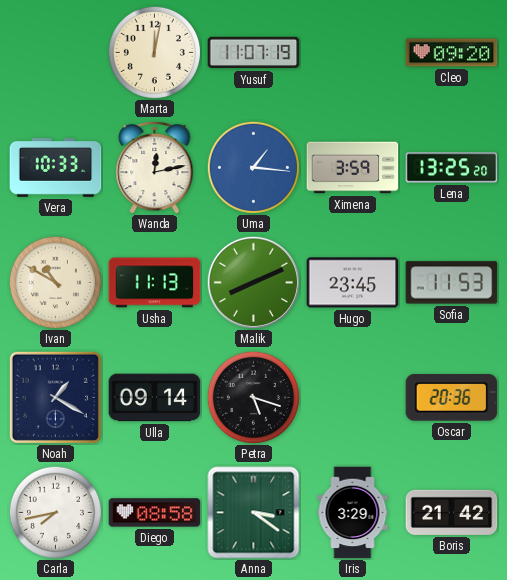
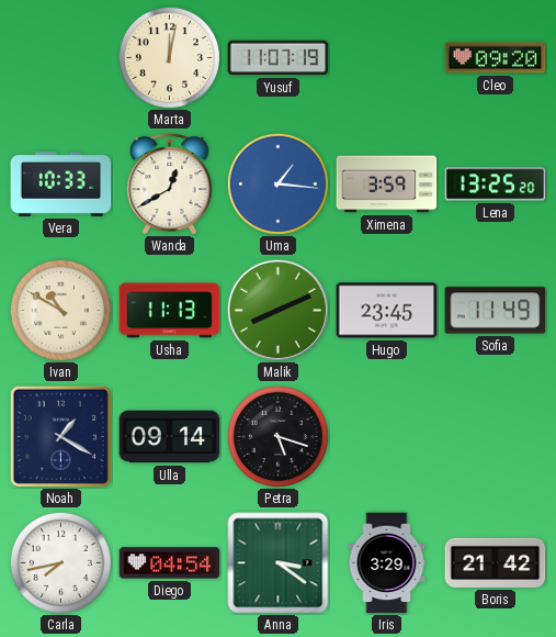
Wanda: 12:13 -> 12:40 (170, 183)
Sofia: 11:53 -> 11:49 (496, 311)
Oscar: 20:36 -> none (452, 398)
Diego: 08:58 -> 04:54 (170, 563)
